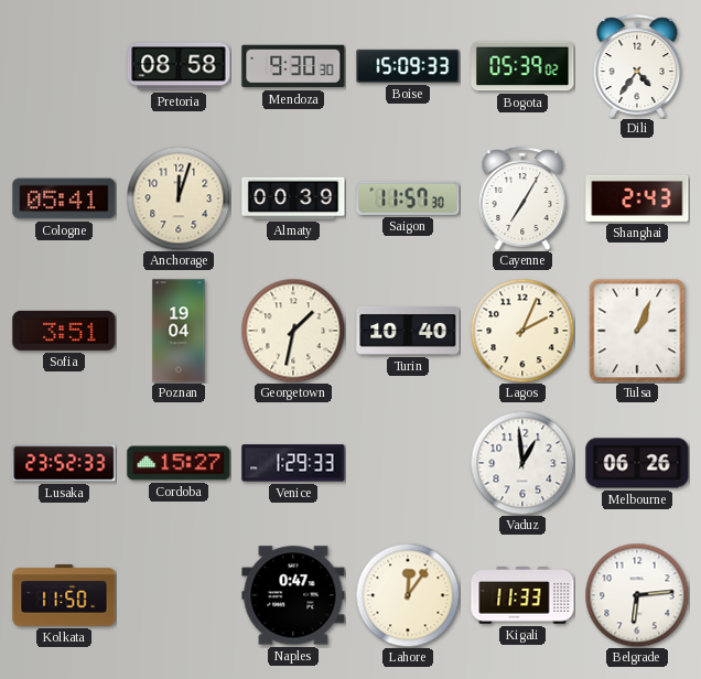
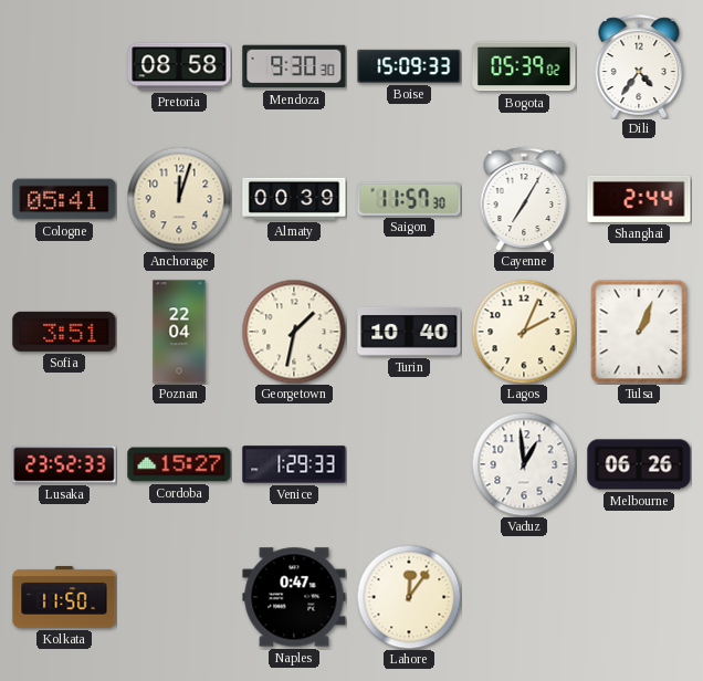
Shanghai: 2:43 -> 2:44 (639, 199)
Poznan: 19:04 -> 22:04 (179, 332)
Kigali: 11:33 -> none (522, 595)
Belgrade: 6:14 -> none (637, 595)
